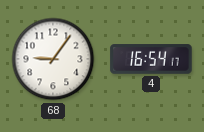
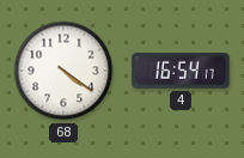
68: 9:06 -> 4:21 (63, 71)
